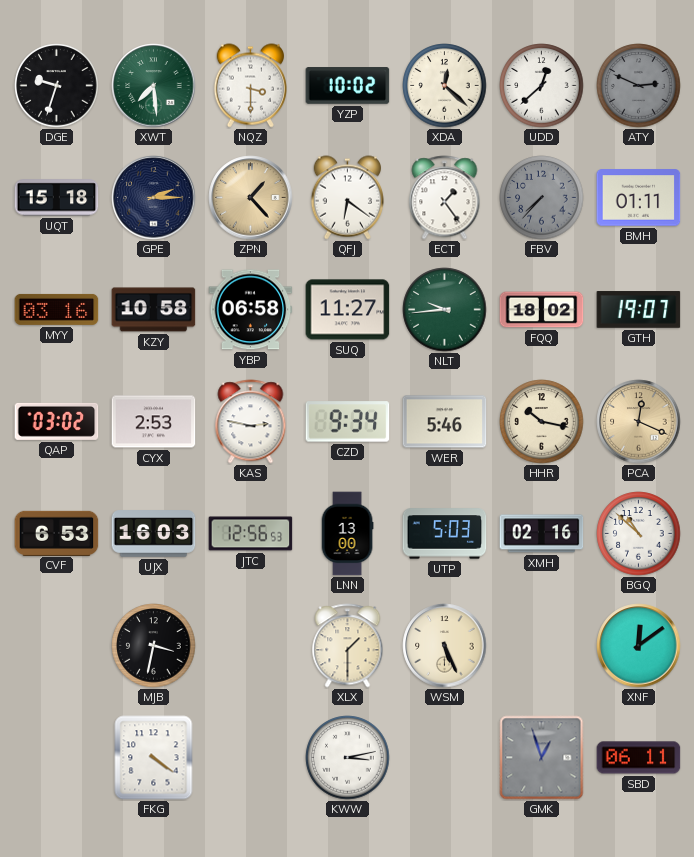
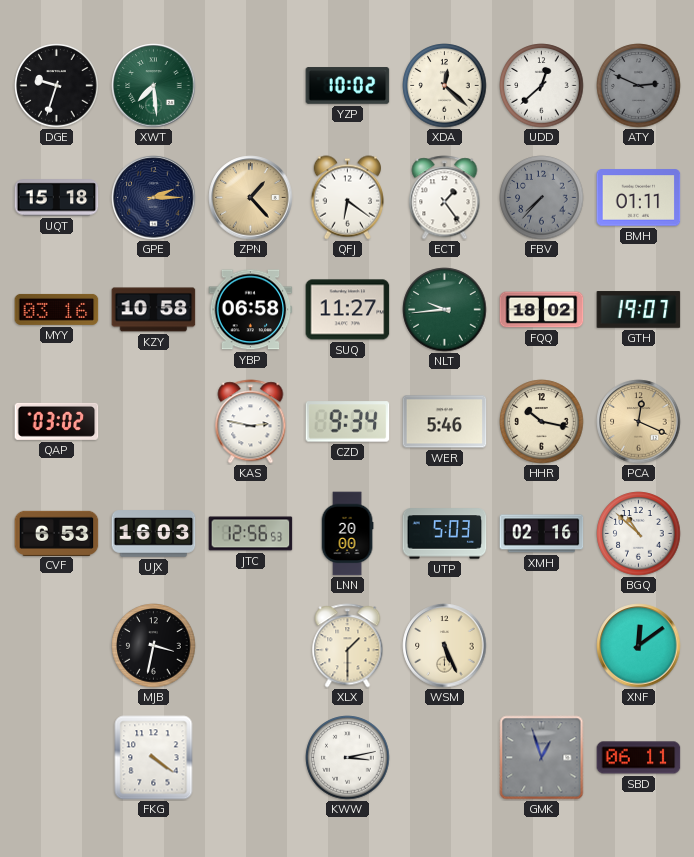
NQZ: 3:30 -> none (250, 86)
CYX: 2:53 -> none (154, 422)
LNN: 13:00 -> 20:00 (347, 534)
